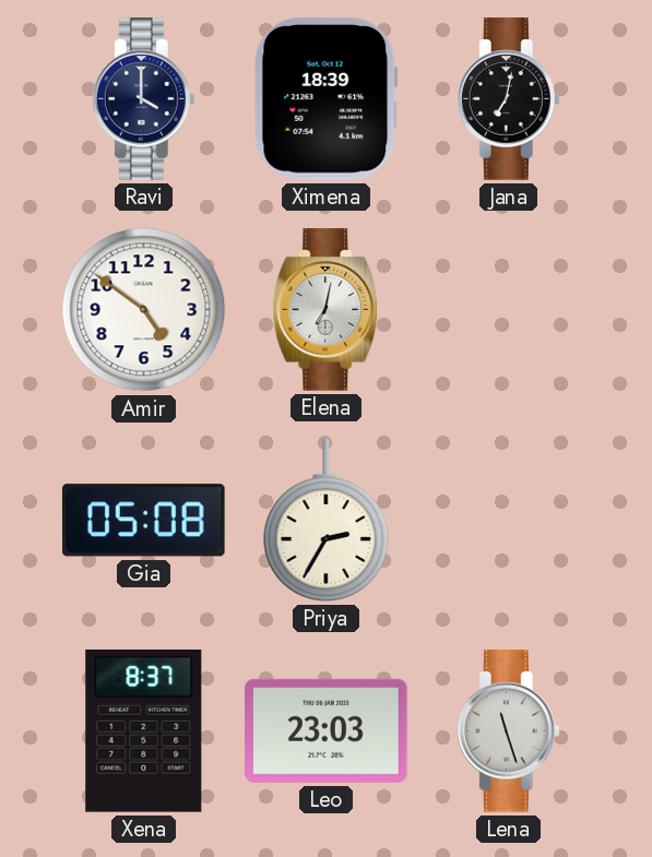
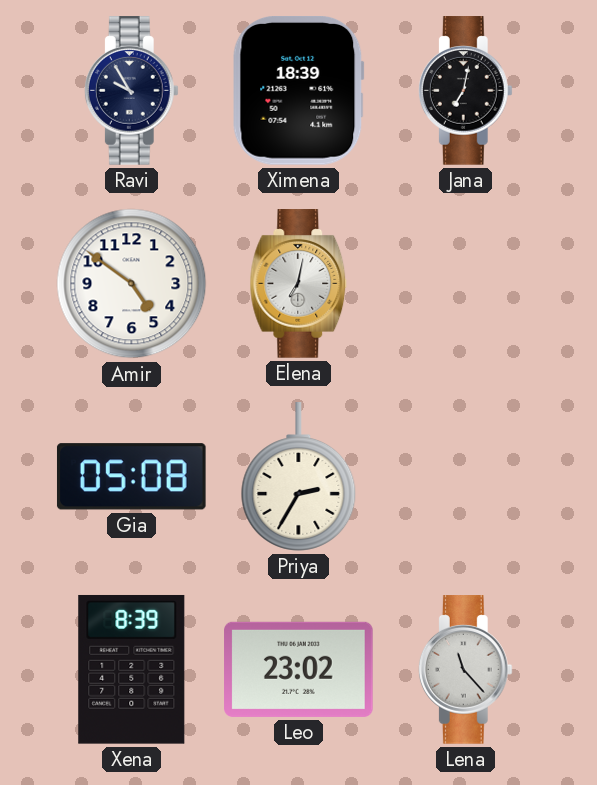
Ravi: 4:00 -> 9:55 (131, 91)
Xena: 8:37 -> 8:39 (132, 669)
Leo: 23:03 -> 23:02 (299, 669)
Lena: 11:27 -> 11:23 (465, 670)
